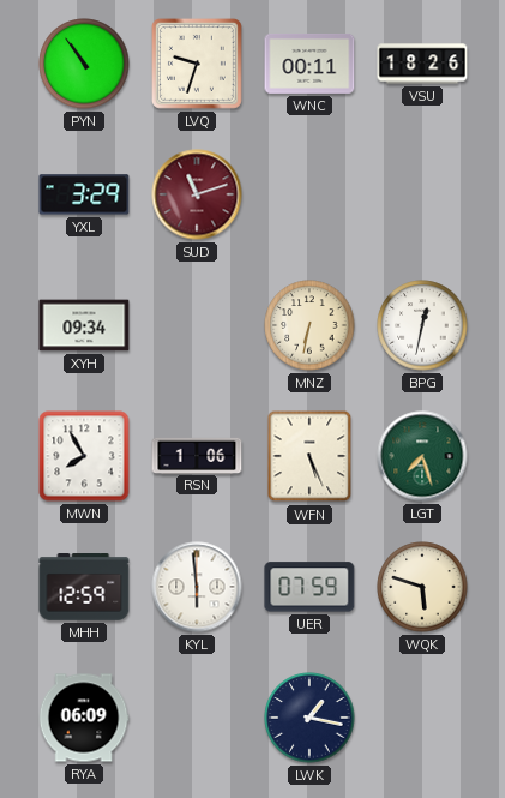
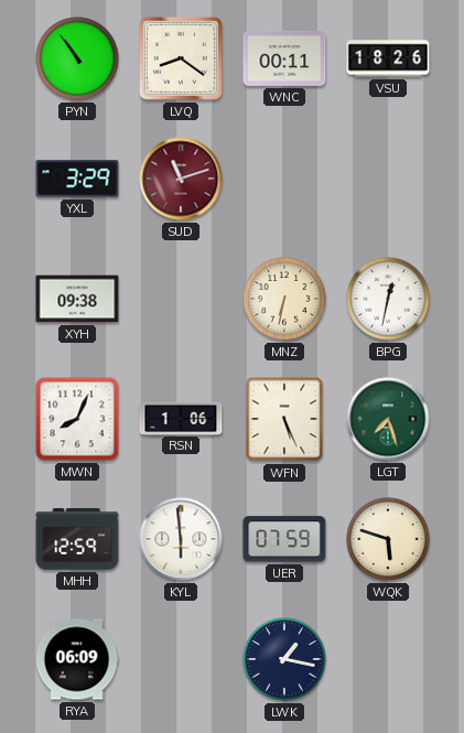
LVQ: 9:33 -> 8:21 (181, 58)
XYH: 09:34 -> 09:38 (77, 299)
MWN: 7:55 -> 8:04 (77, 419)
